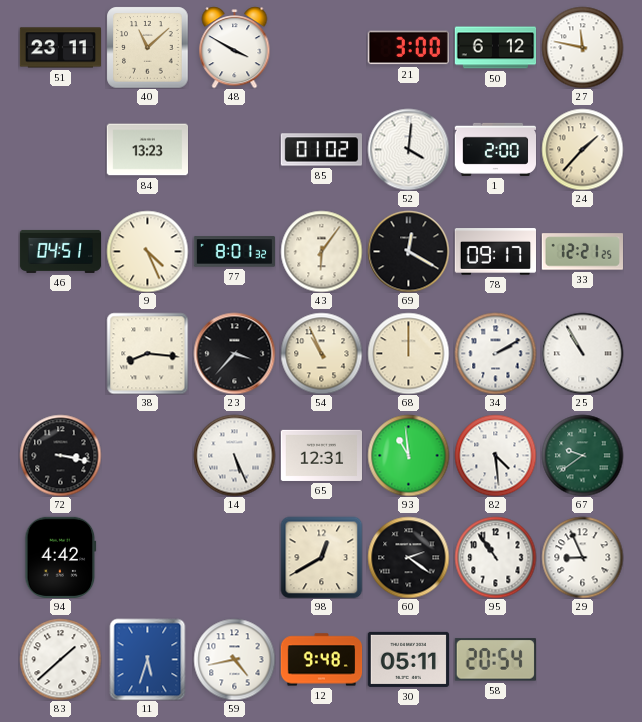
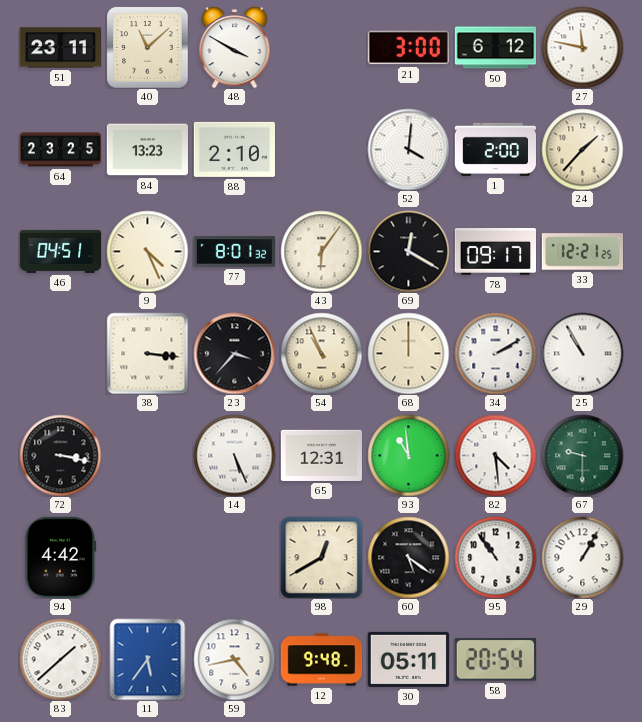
64: none -> 23:25 (60, 150)
88: none -> 2:10 (234, 149)
85: 01:02 -> none (321, 150)
38: 8:16 -> 3:16 (147, 353)
67: 9:39 -> 9:30 (582, 455)
60: 2:21 -> 5:21 (408, 557)
29: 8:56 -> 1:05 (582, 557)
11: 5:33 -> 5:36 (148, 659)
